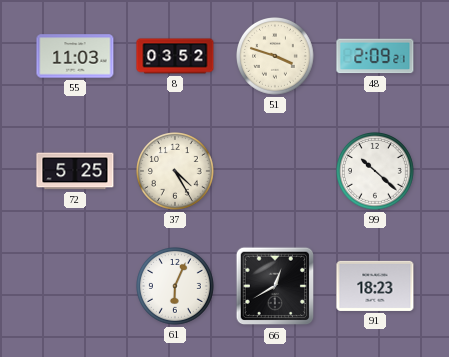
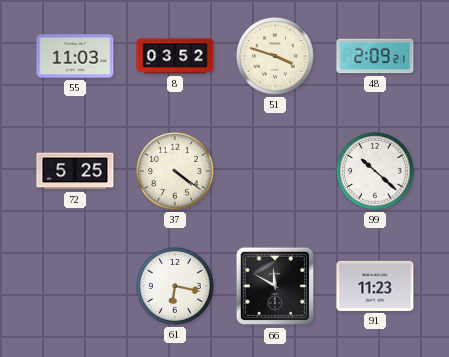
37: 4:25 -> 4:21 (176, 172)
61: 6:04 -> 6:17 (176, 287)
66: 12:40 -> 11:50 (275, 286)
91: 18:23 -> 11:23 (375, 286)
